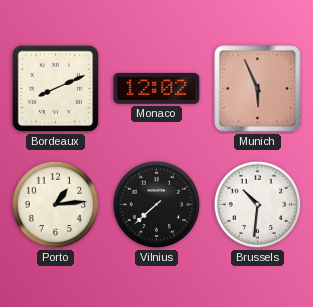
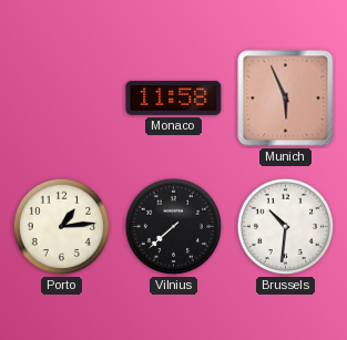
Bordeaux: 8:11 -> none (56, 89)
Monaco: 12:02 -> 11:58 (174, 97)
